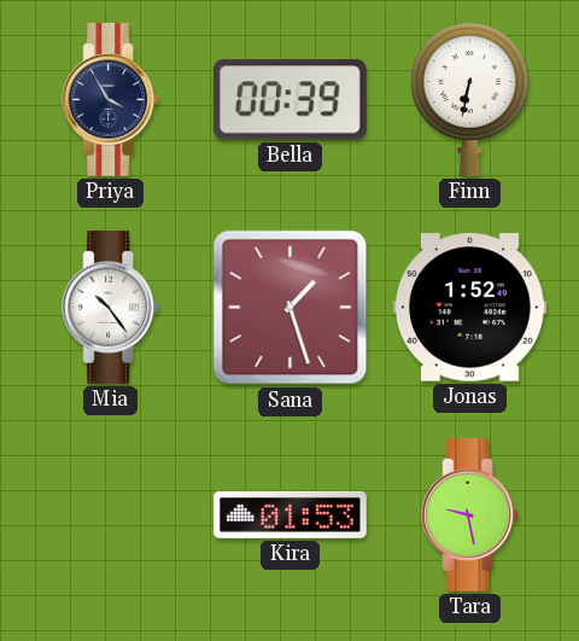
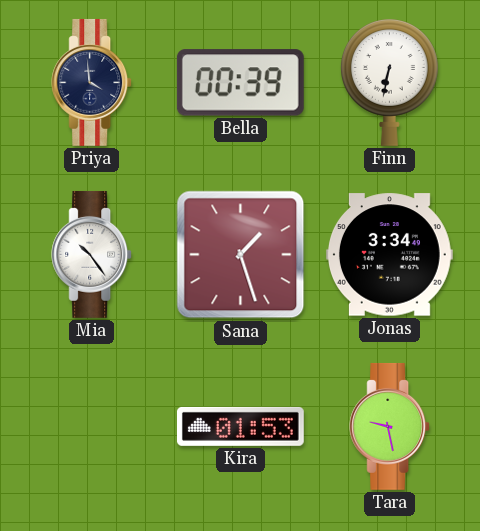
Priya: 3:55 -> 3:59 (92, 82)
Jonas: 1:52 -> 3:34 (389, 255)
